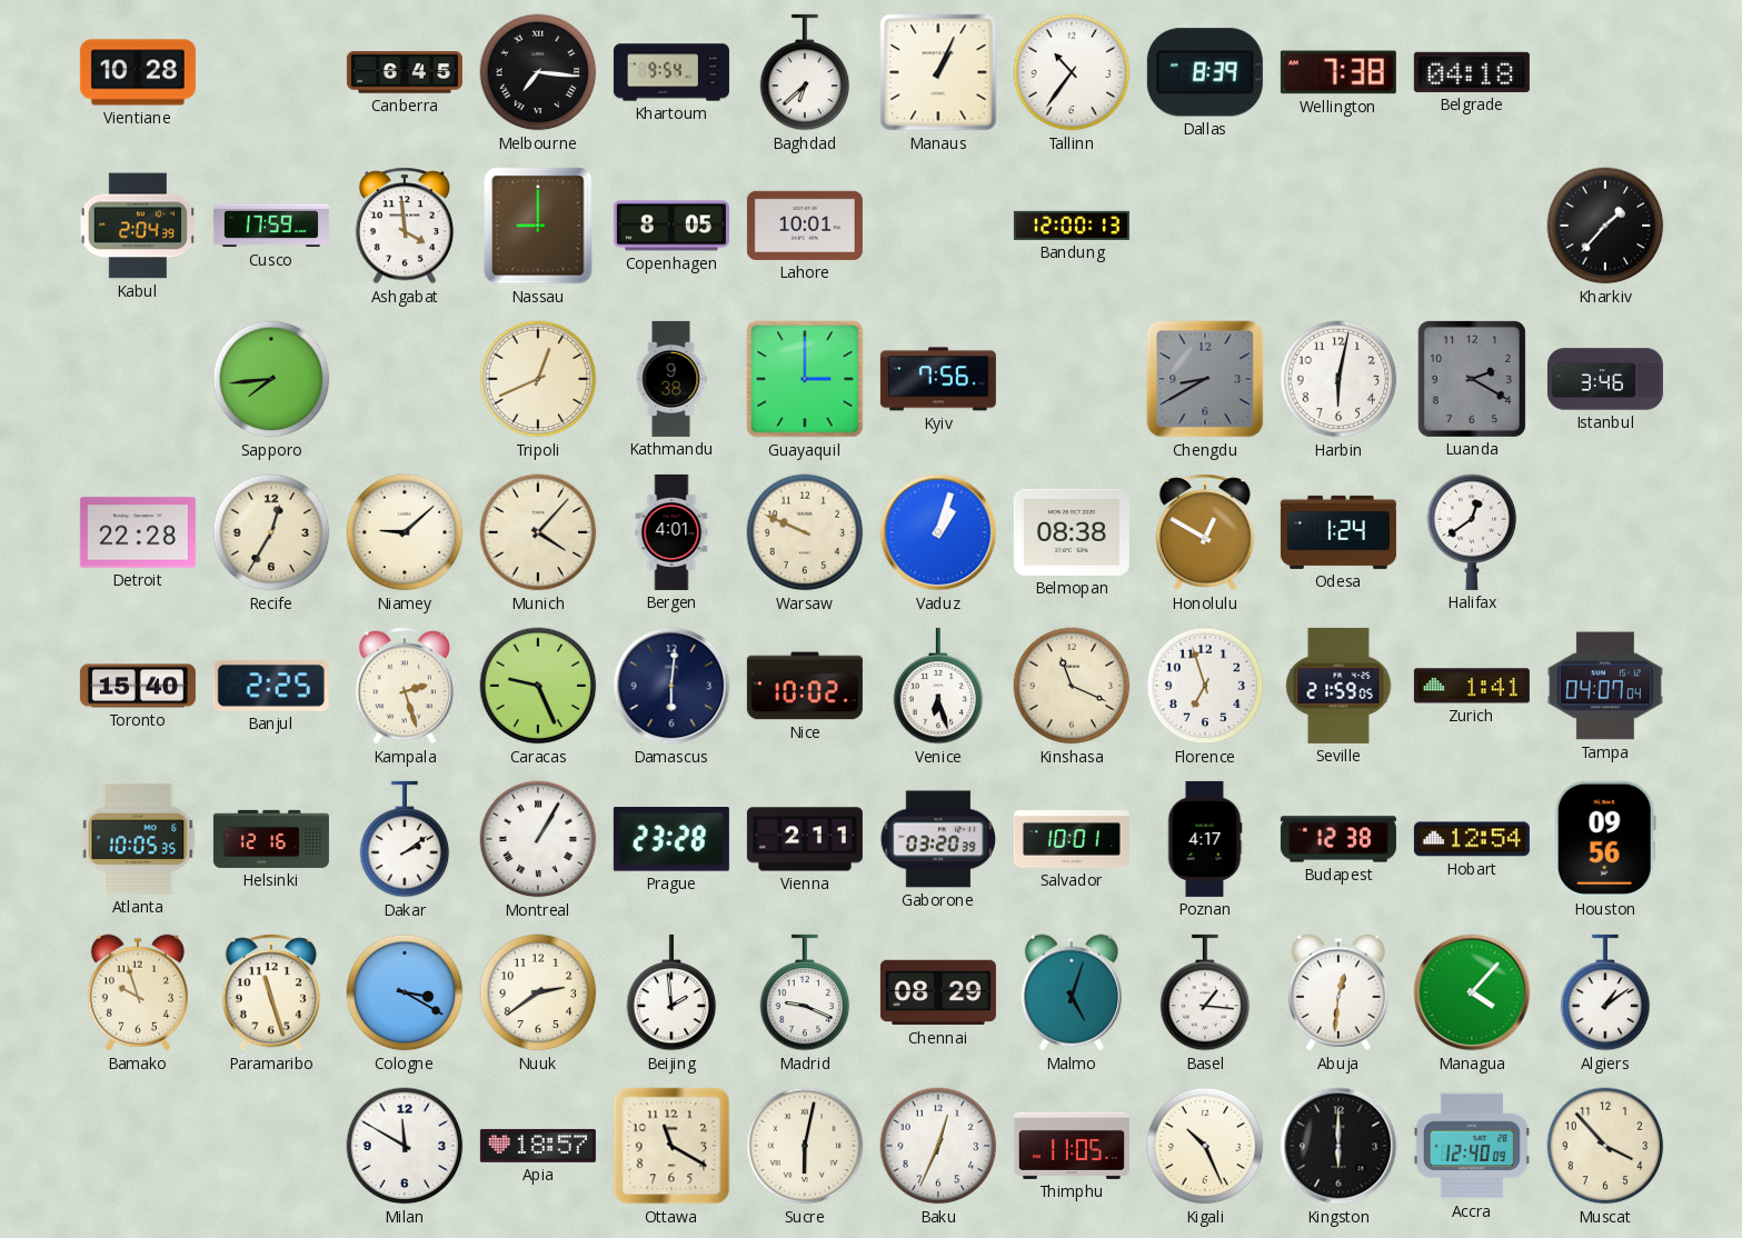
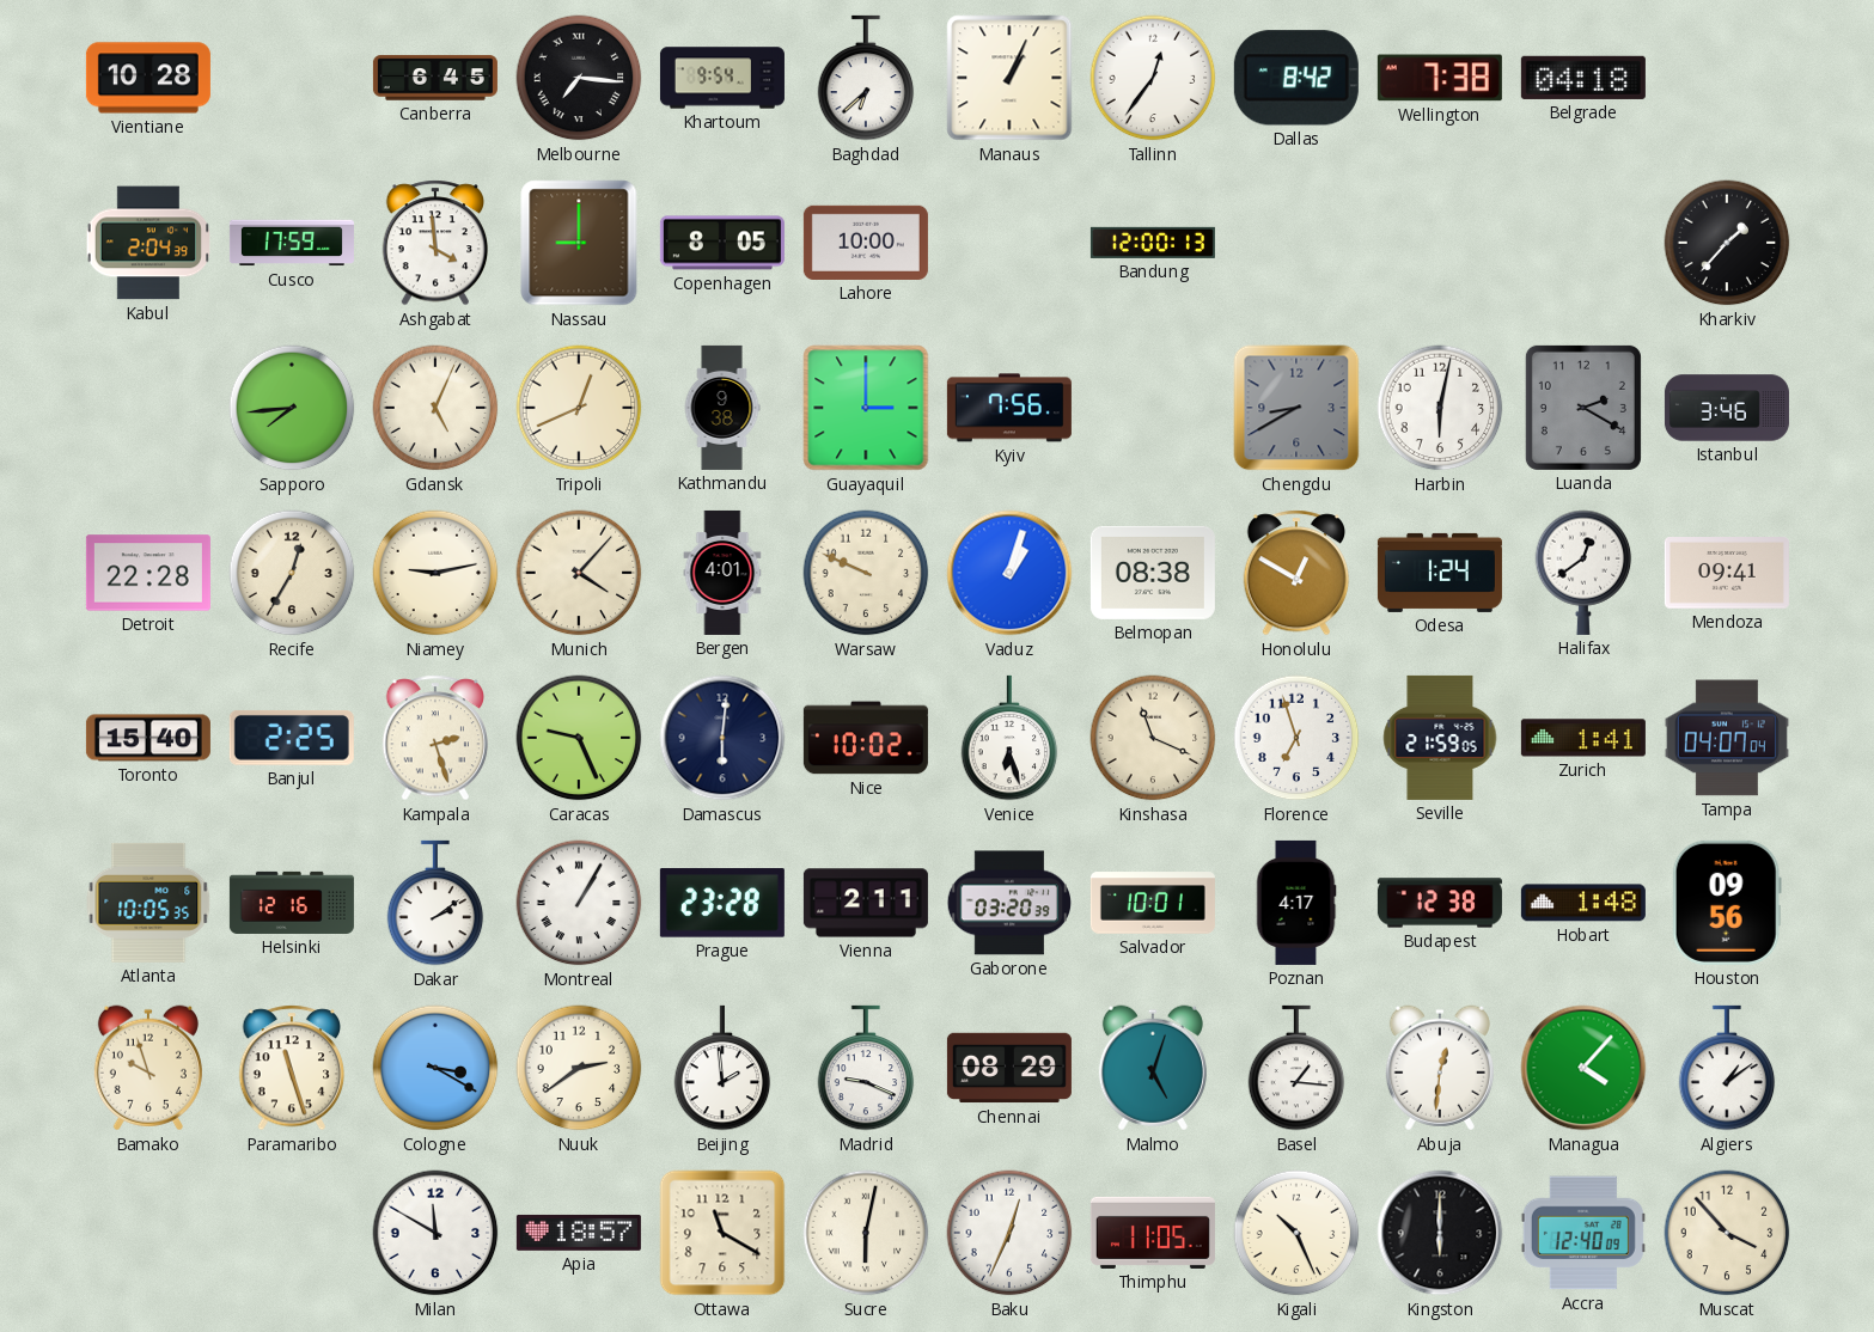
Tallinn: 10:36 -> 12:36 (1153, 78)
Dallas: 8:39 -> 8:42 (1296, 78)
Lahore: 10:01 -> 10:00 (866, 243)
Gdansk: none -> 5:04 (435, 408)
Niamey: 9:08 -> 9:13 (435, 573)
Mendoza: none -> 09:41 (1727, 574)
Hobart: 12:54 -> 1:48 (1583, 903)
